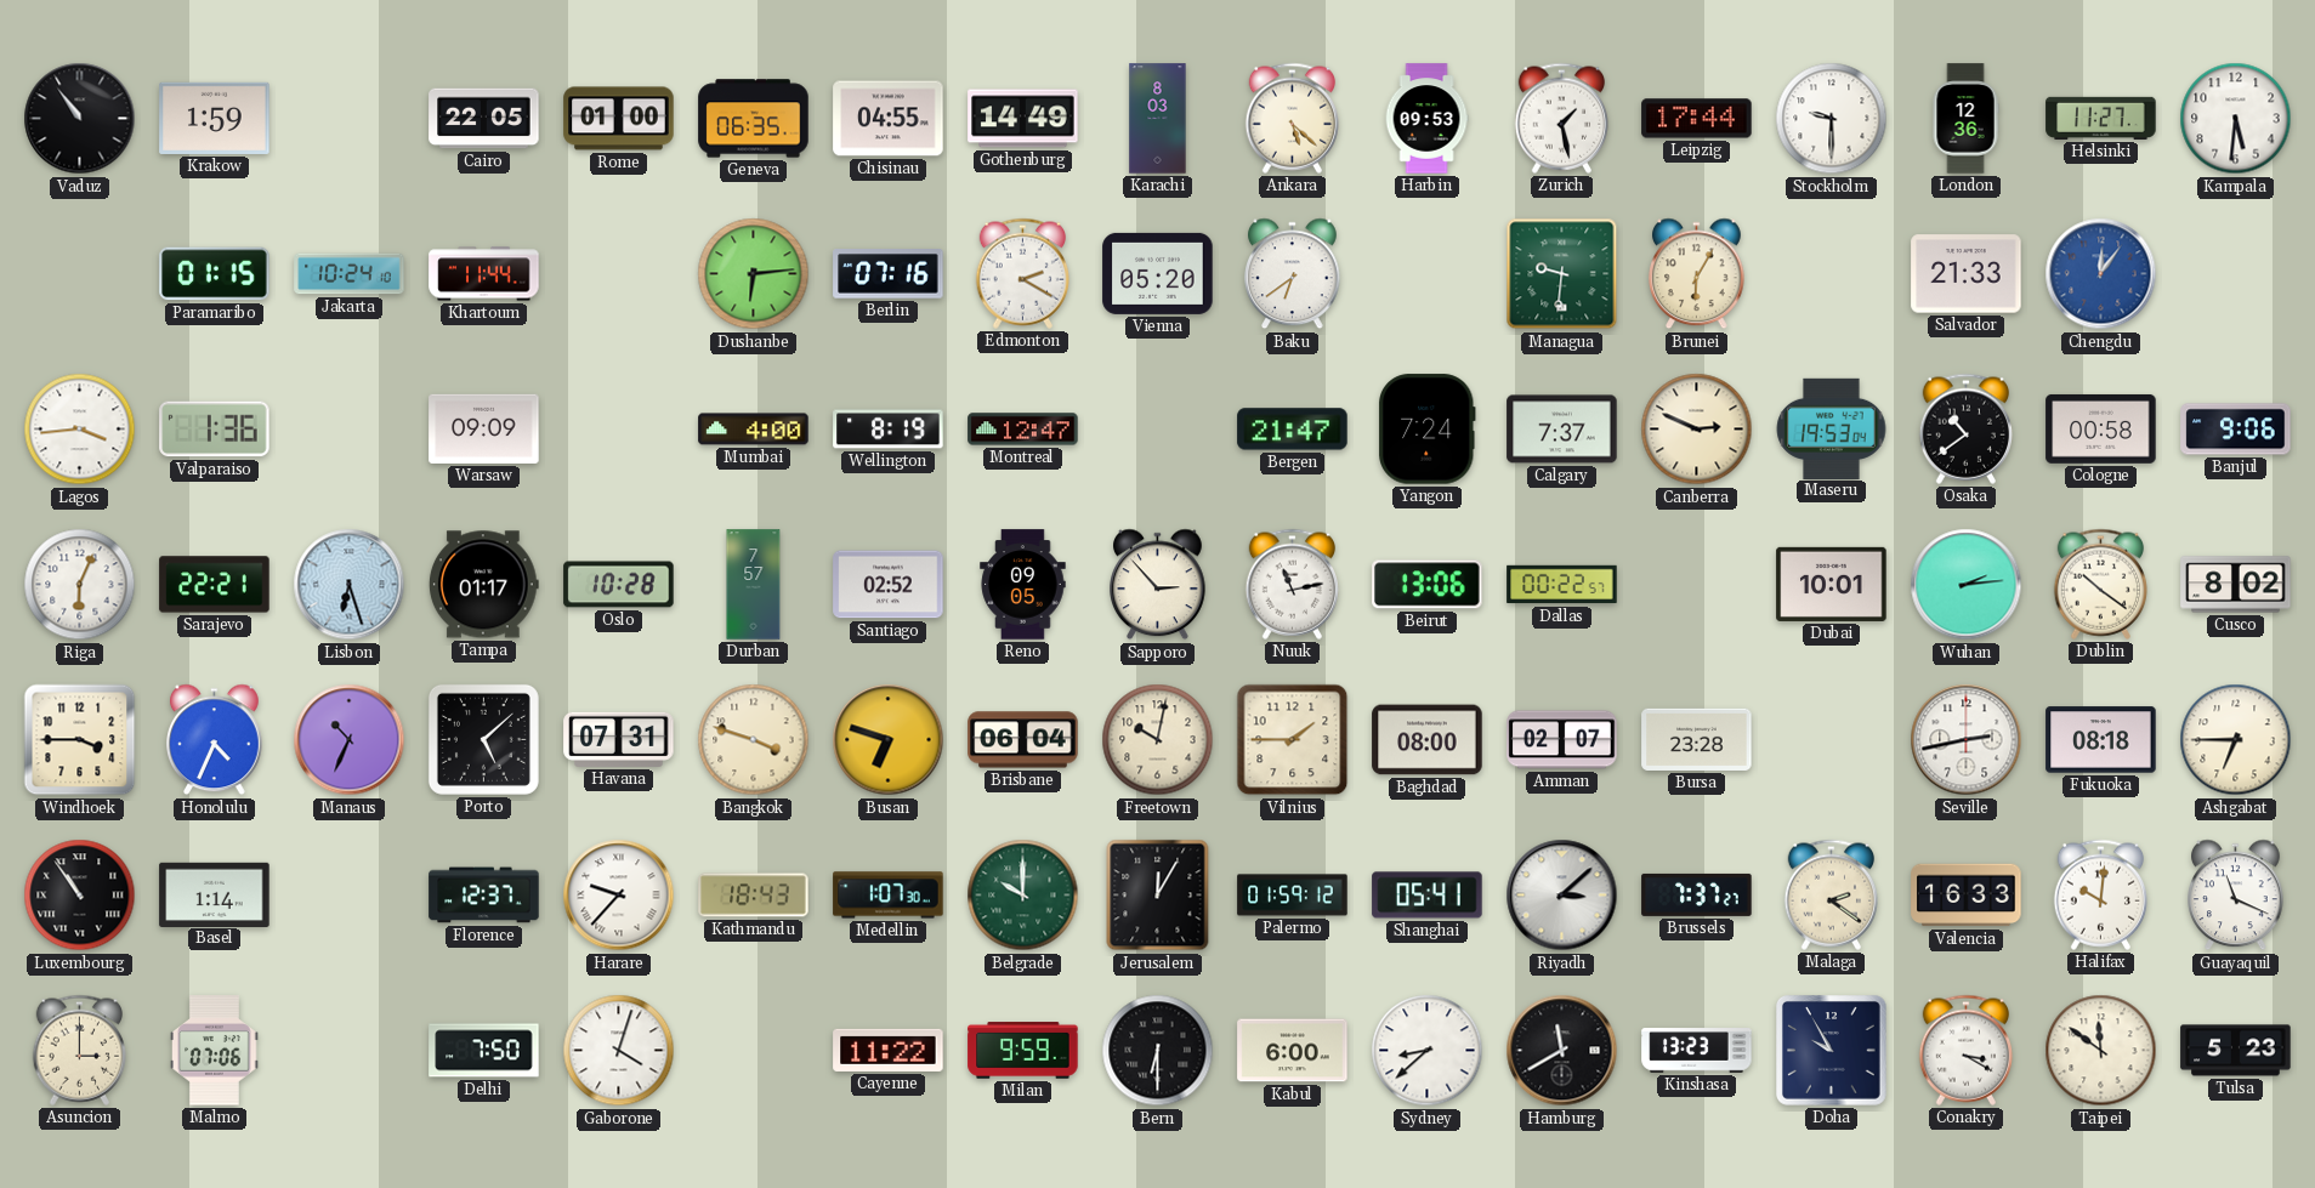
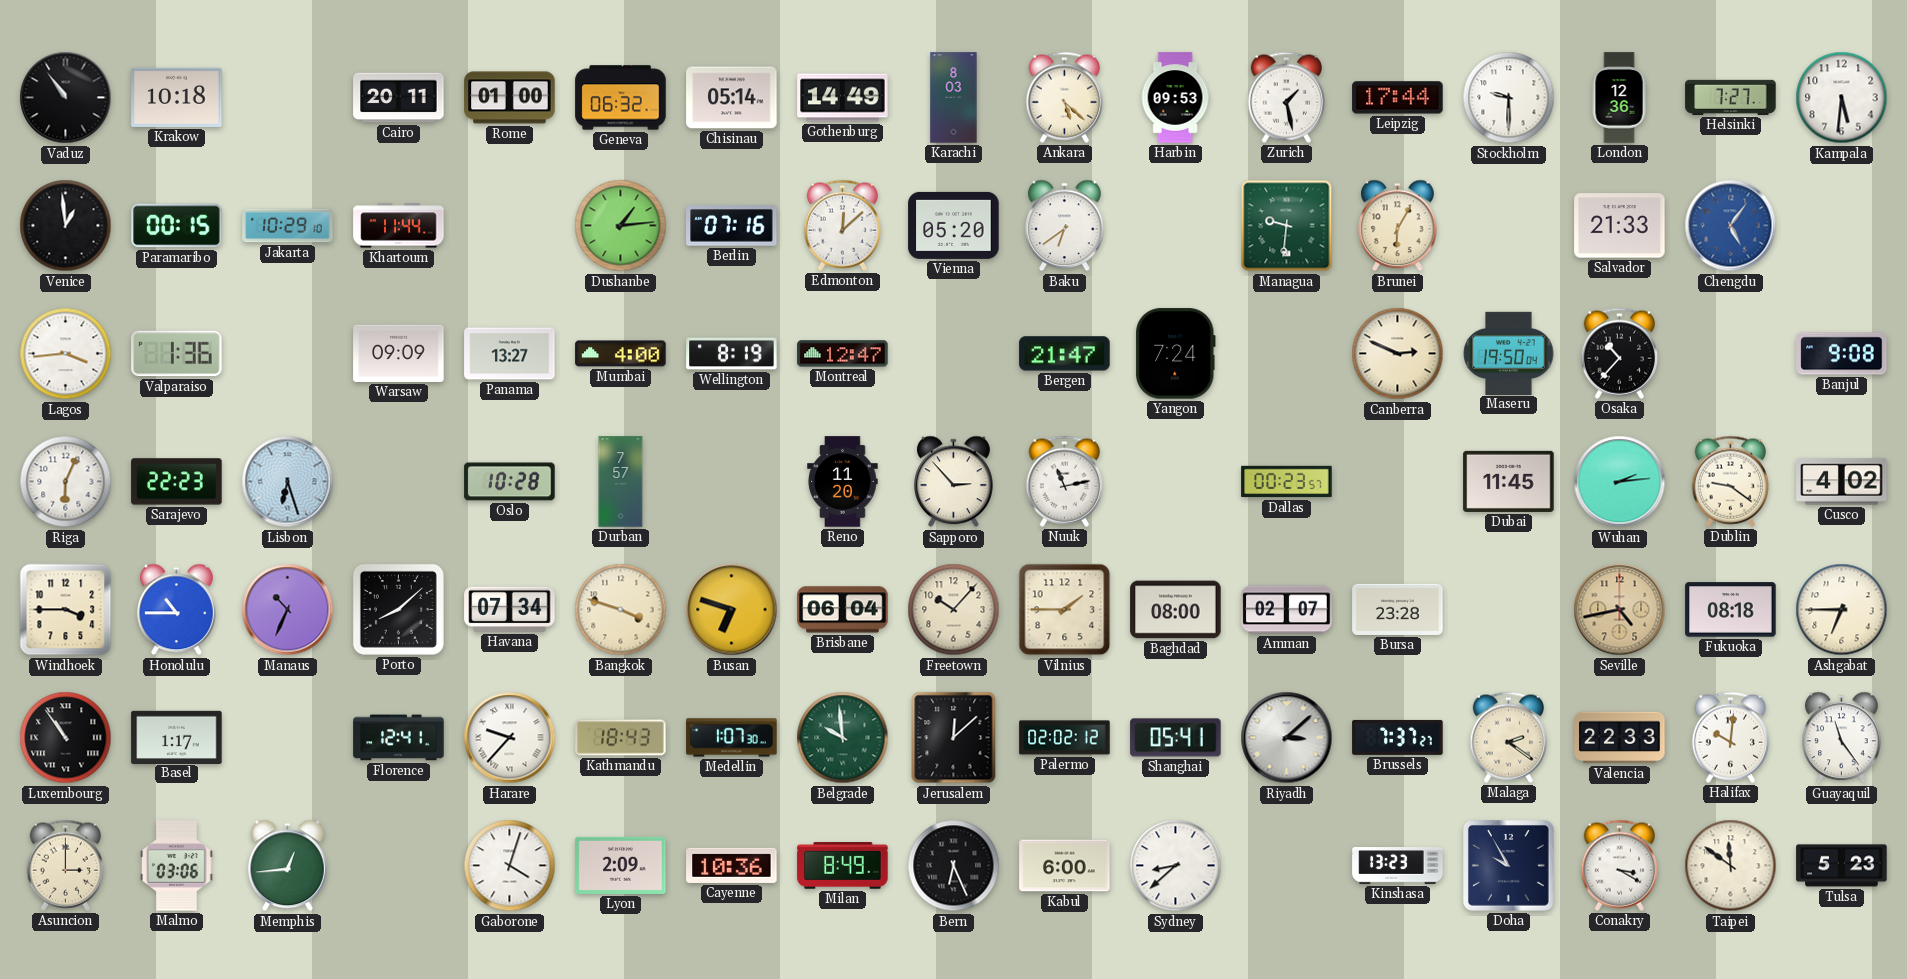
Krakow: 1:59 -> 10:18 (177, 97)
Cairo: 22:05 -> 20:11 (399, 98)
Geneva: 06:35 -> 06:32 (621, 98)
Chisinau: 04:55 -> 05:14 (732, 98)
Helsinki: 11:27 -> 7:27 (1731, 97)
Venice: none -> 12:59 (66, 226)
Paramaribo: 01:15 -> 00:15 (177, 226)
Jakarta: 10:24 -> 10:29 (288, 226)
Dushanbe: 6:14 -> 1:14 (621, 226)
Edmonton: 2:20 -> 12:08 (843, 225)
Chengdu: 12:06 -> 5:06 (1731, 226)
Panama: none -> 13:27 (510, 354)
Calgary: 7:37 -> none (1562, 430)
Maseru: 19:53 -> 19:50 (1509, 353)
Osaka: 10:39 -> 10:37 (1620, 353)
Cologne: 00:58 -> none (2101, 428)
Banjul: 9:06 -> 9:08 (1842, 354)
Sarajevo: 22:21 -> 22:23 (177, 482)
Tampa: 01:17 -> none (483, 585)
Santiago: 02:52 -> none (889, 585)
Reno: 09:05 -> 11:20 (843, 482)
Beirut: 13:06 -> none (1428, 585)
Dallas: 00:22 -> 00:23 (1287, 482)
Dubai: 10:01 -> 11:45 (1509, 481)
Dublin: 10:21 -> 9:21 (1731, 481)
Cusco: 8:02 -> 4:02 (1842, 482)
Honolulu: 4:34 -> 10:45 (177, 610)
Porto: 5:08 -> 8:08 (398, 609)
Havana: 07:31 -> 07:34 (510, 609)
Freetown: 10:02 -> 10:07 (954, 610)
Seville: 2:43 -> 4:43 (1620, 610)
Seville dial: white -> champagne (1620, 610)
Basel: 1:14 -> 1:17 (177, 737)
Florence: 12:37 -> 12:41 (399, 738)
Belgrade: 10:00 -> 9:59 (843, 738)
Jerusalem: 12:05 -> 12:08 (954, 738)
Palermo: 01:59 -> 02:02 (1065, 738)
Valencia: 16:33 -> 22:33 (1620, 738)
Guayaquil: 11:19 -> 11:24 (1842, 738)
Malmo: 07:06 -> 03:06 (177, 866)
Memphis: none -> 12:44 (288, 866)
Delhi: 7:50 -> none (484, 1051)
Lyon: none -> 2:09 (621, 865)
Cayenne: 11:22 -> 10:36 (732, 865)
Milan: 9:59 -> 8:49 (843, 866)
Bern: 6:30 -> 6:26 (954, 866)
Hamburg: 11:40 -> none (1562, 1051)
